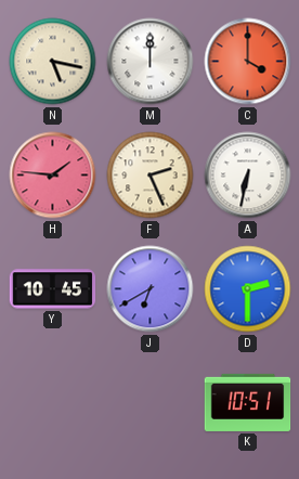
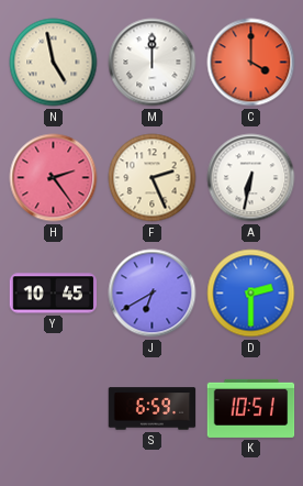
N: 5:17 -> 4:58 (54, 63)
H: 1:46 -> 2:24 (54, 178)
S: none -> 6:59 (153, 409)
